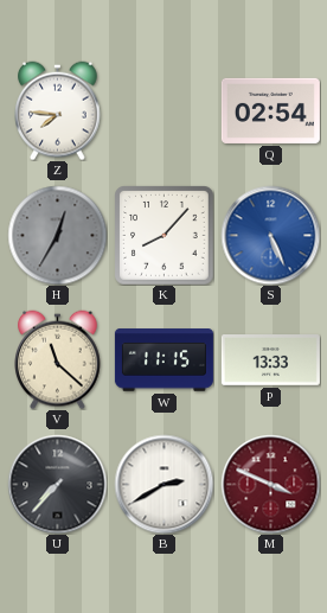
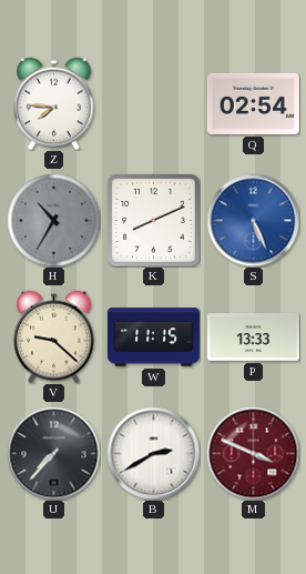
H: 12:35 -> 10:35 (53, 220)
K: 8:07 -> 8:11 (153, 220)
V: 11:22 -> 9:22 (54, 336)
